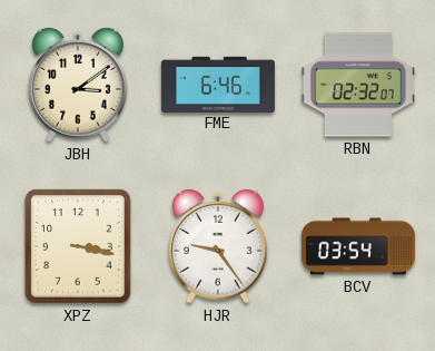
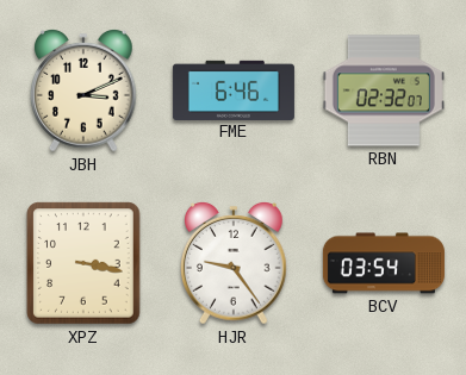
JBH: 3:09 -> 3:11 (85, 90)
